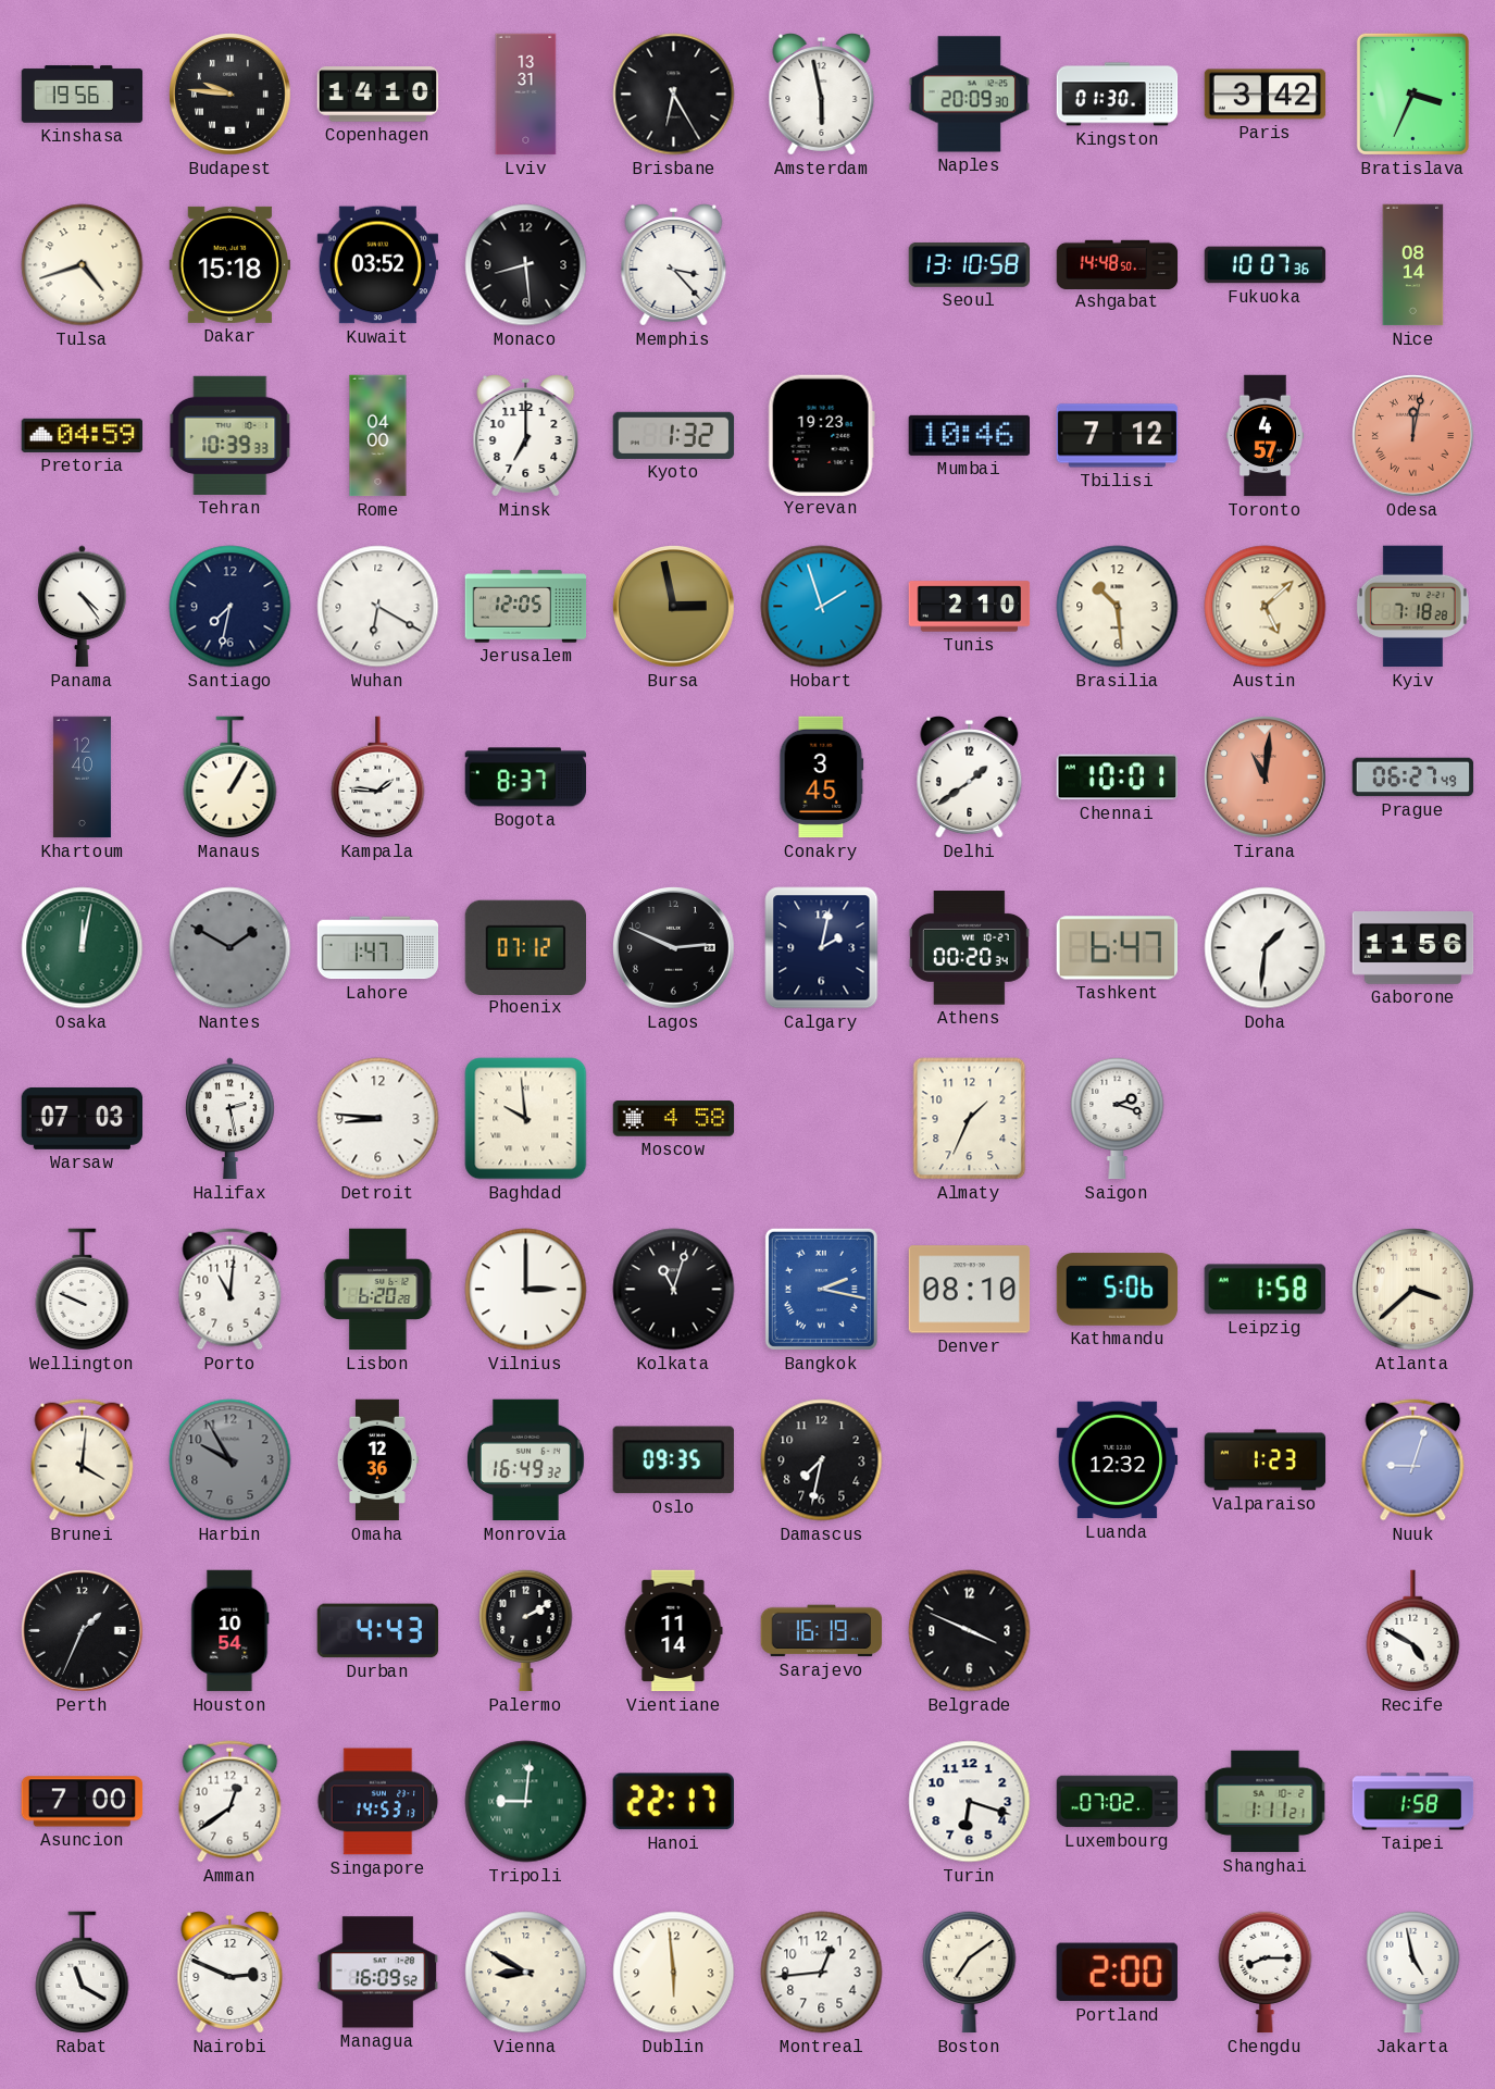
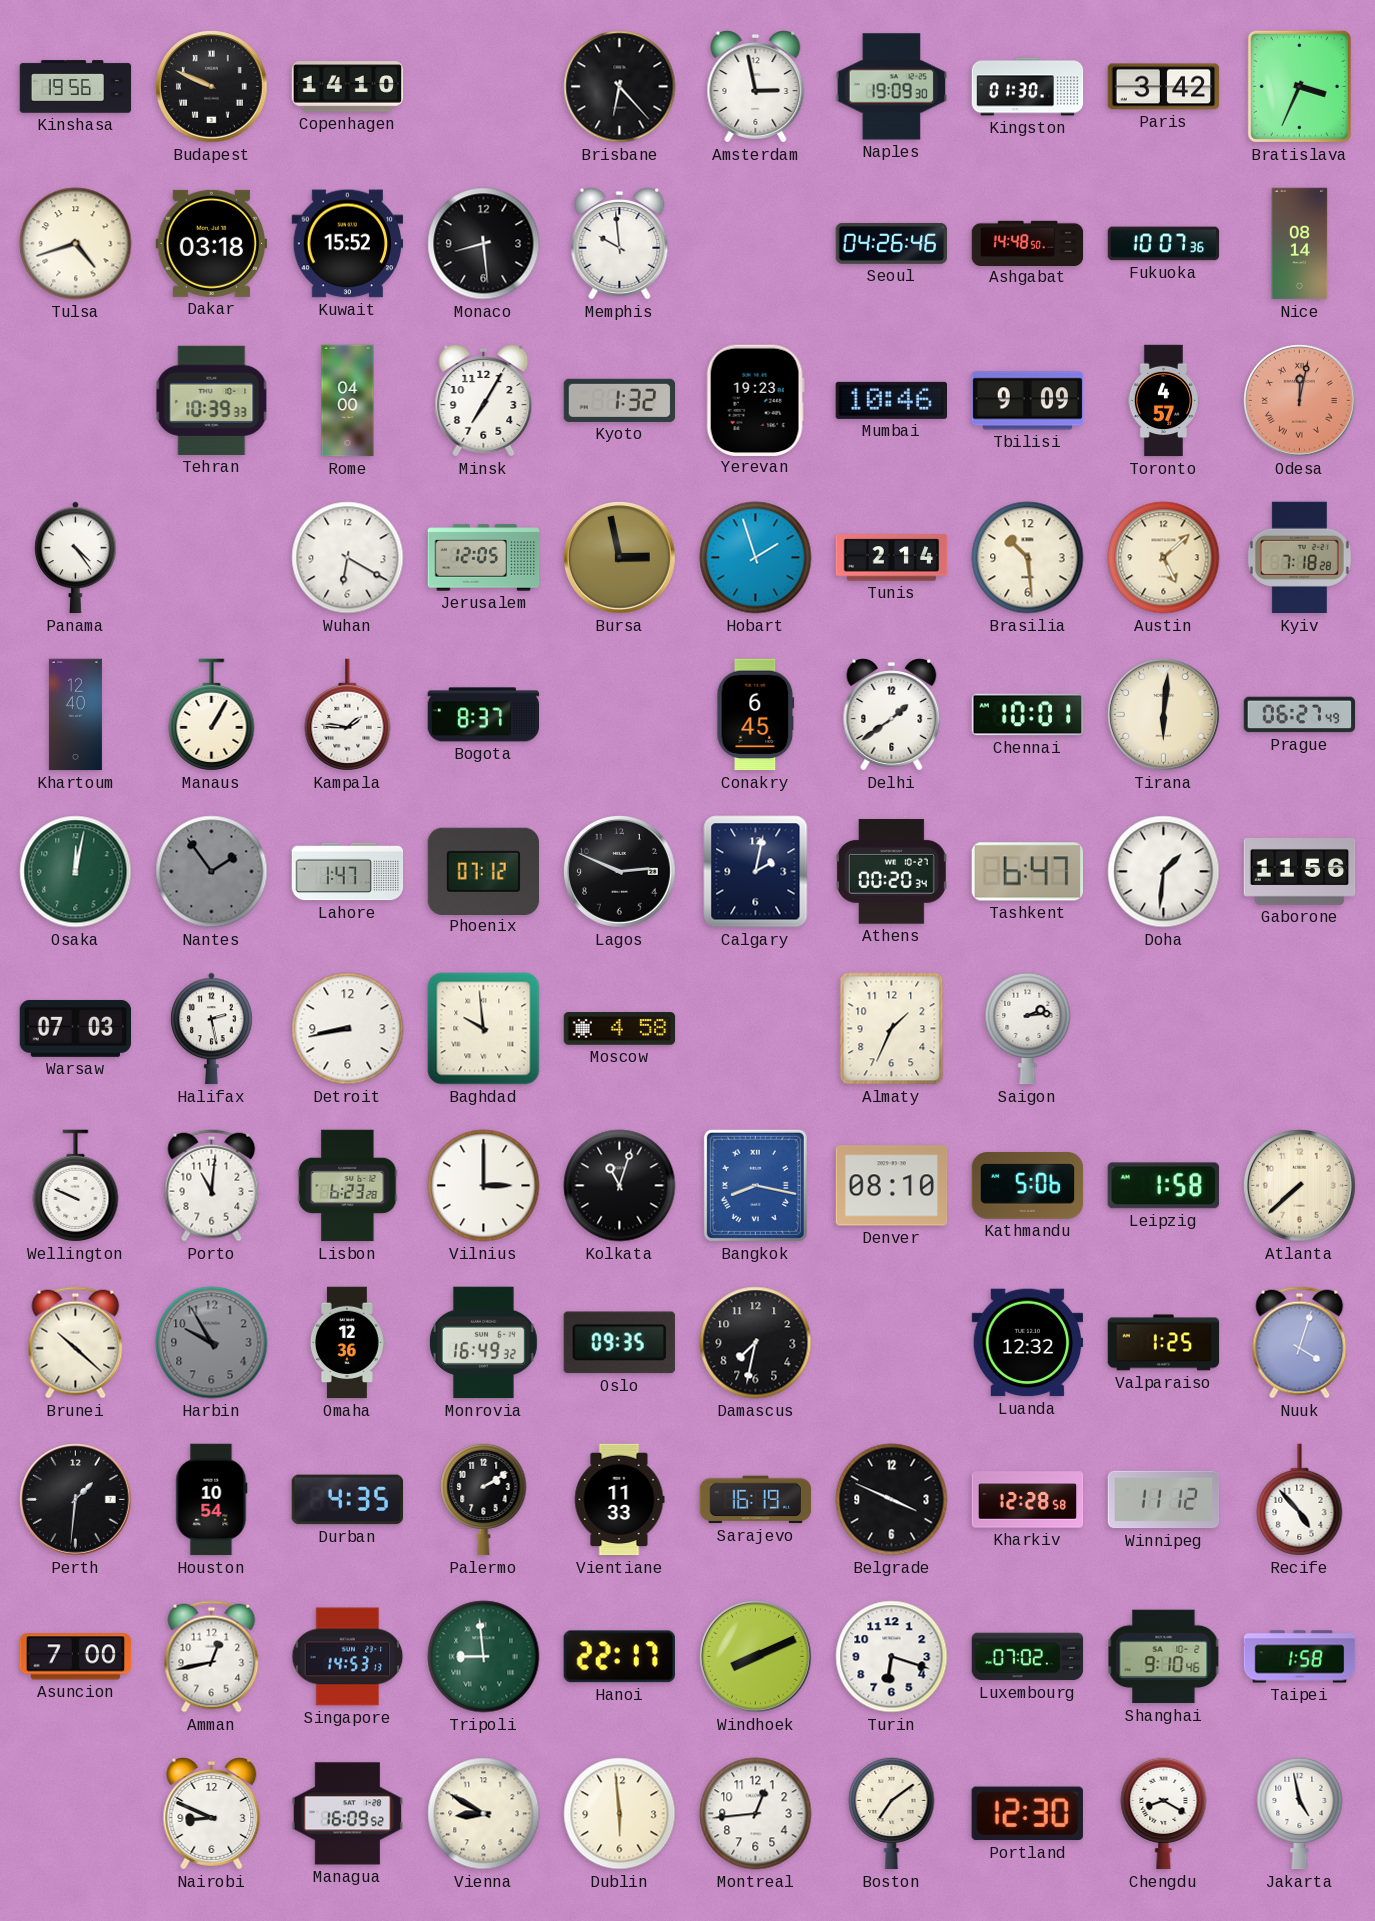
Budapest: 9:46 -> 9:49 (212, 87)
Lviv: 13:31 -> none (526, 95)
Brisbane: 6:25 -> 6:23 (620, 87)
Amsterdam: 5:58 -> 2:58 (756, 87)
Naples: 20:09 -> 19:09 (892, 87)
Dakar: 15:18 -> 03:18 (212, 243)
Kuwait: 03:52 -> 15:52 (348, 244)
Memphis: 3:23 -> 9:59 (620, 244)
Seoul: 13:10 -> 04:26 (892, 243)
Pretoria: 04:59 -> none (83, 435)
Minsk: 7:00 -> 7:05 (484, 401)
Tbilisi: 7:12 -> 9:09 (1028, 401)
Santiago: 7:32 -> none (231, 607)
Tunis: 2:10 -> 2:14 (892, 558)
Conakry: 3:45 -> 6:45 (756, 715)
Tirana: 11:01 -> 6:01 (1164, 715)
Tirana dial: salmon -> cream (1164, 715)
Nantes: 1:50 -> 1:54 (212, 872)
Detroit: 8:46 -> 8:43 (348, 1029)
Saigon: 2:18 -> 2:14 (1028, 1028)
Lisbon: 6:20 -> 6:23 (348, 1186)
Bangkok: 2:17 -> 8:17 (755, 1185)
Atlanta: 3:38 -> 7:38 (1300, 1186)
Brunei: 4:01 -> 10:22 (76, 1343)
Valparaiso: 1:23 -> 1:25 (1164, 1343)
Nuuk: 9:03 -> 4:03 (1300, 1343)
Perth: 1:34 -> 1:31 (76, 1500)
Durban: 4:43 -> 4:35 (348, 1500)
Vientiane: 11:14 -> 11:33 (619, 1500)
Kharkiv: none -> 12:28 (1028, 1500)
Winnipeg: none -> 11:12 (1164, 1500)
Recife: 4:50 -> 4:53 (1300, 1500)
Amman: 12:39 -> 12:43 (212, 1657)
Tripoli: 9:01 -> 8:59 (484, 1657)
Windhoek: none -> 8:11 (756, 1657)
Shanghai: 1:11 -> 9:10 (1164, 1657)
Rabat: 11:20 -> none (83, 1973)
Nairobi: 2:49 -> 8:49 (212, 1814)
Portland: 2:00 -> 12:30 (1027, 1814)
Chengdu: 8:15 -> 8:20 (1164, 1813)
